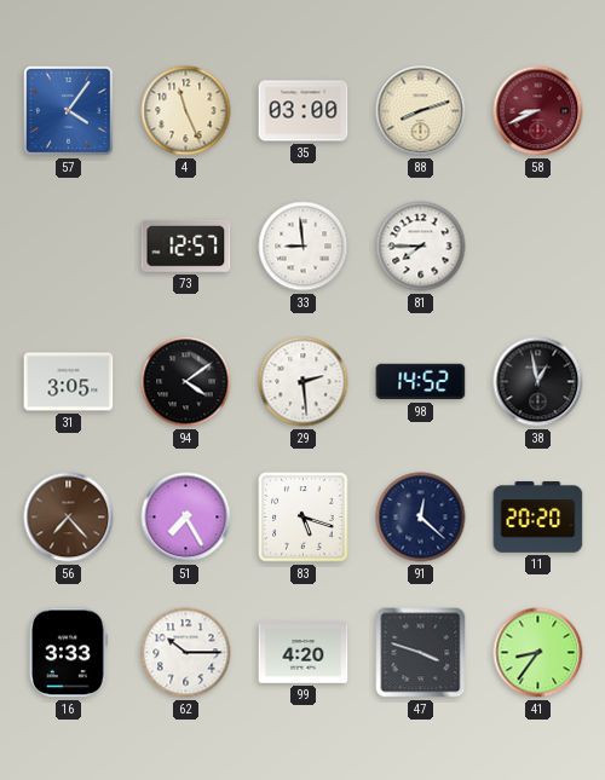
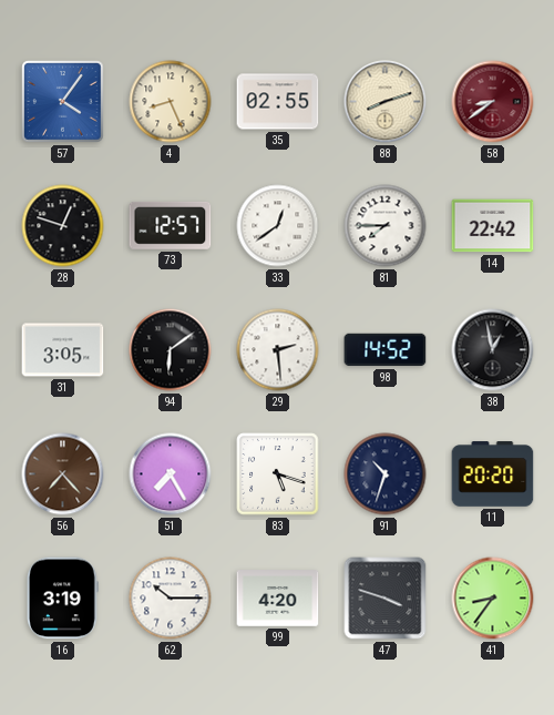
4: 11:26 -> 8:26 (171, 102)
35: 03:00 -> 02:55 (278, 102)
58: 8:41 -> 8:39 (493, 102)
28: none -> 12:48 (63, 226)
33: 8:59 -> 12:39 (278, 226)
14: none -> 22:42 (493, 226)
94: 4:09 -> 6:09 (171, 350)
91: 12:22 -> 10:33 (386, 474)
16: 3:33 -> 3:19 (62, 599)
